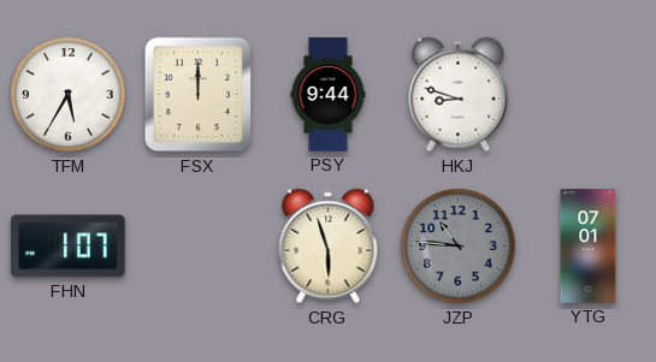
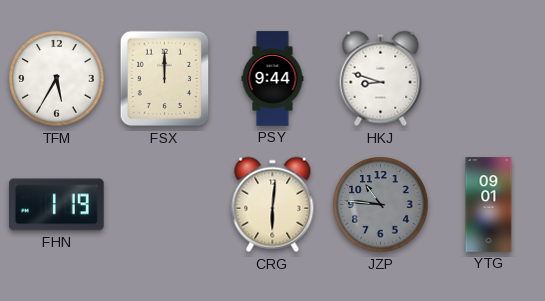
FHN: 1:07 -> 1:19 (57, 205)
CRG: 5:57 -> 6:01 (273, 205)
YTG: 07:01 -> 09:01 (489, 205)
